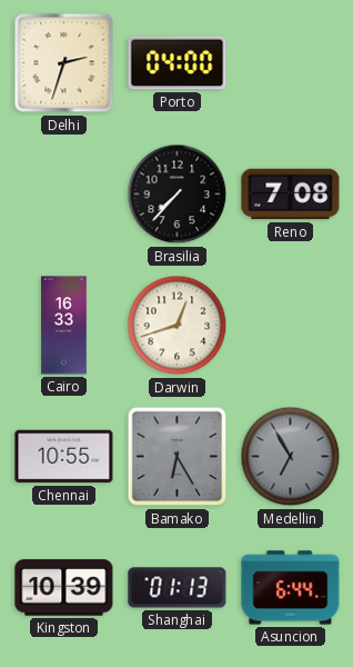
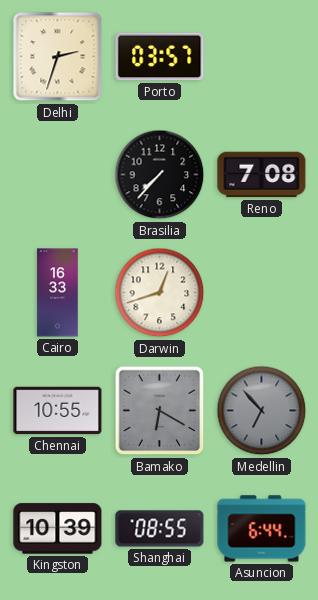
Porto: 04:00 -> 03:57 (160, 57)
Bamako: 6:25 -> 6:20 (160, 411)
Medellin: 6:55 -> 6:53 (262, 411)
Shanghai: 01:13 -> 08:55 (160, 529)
